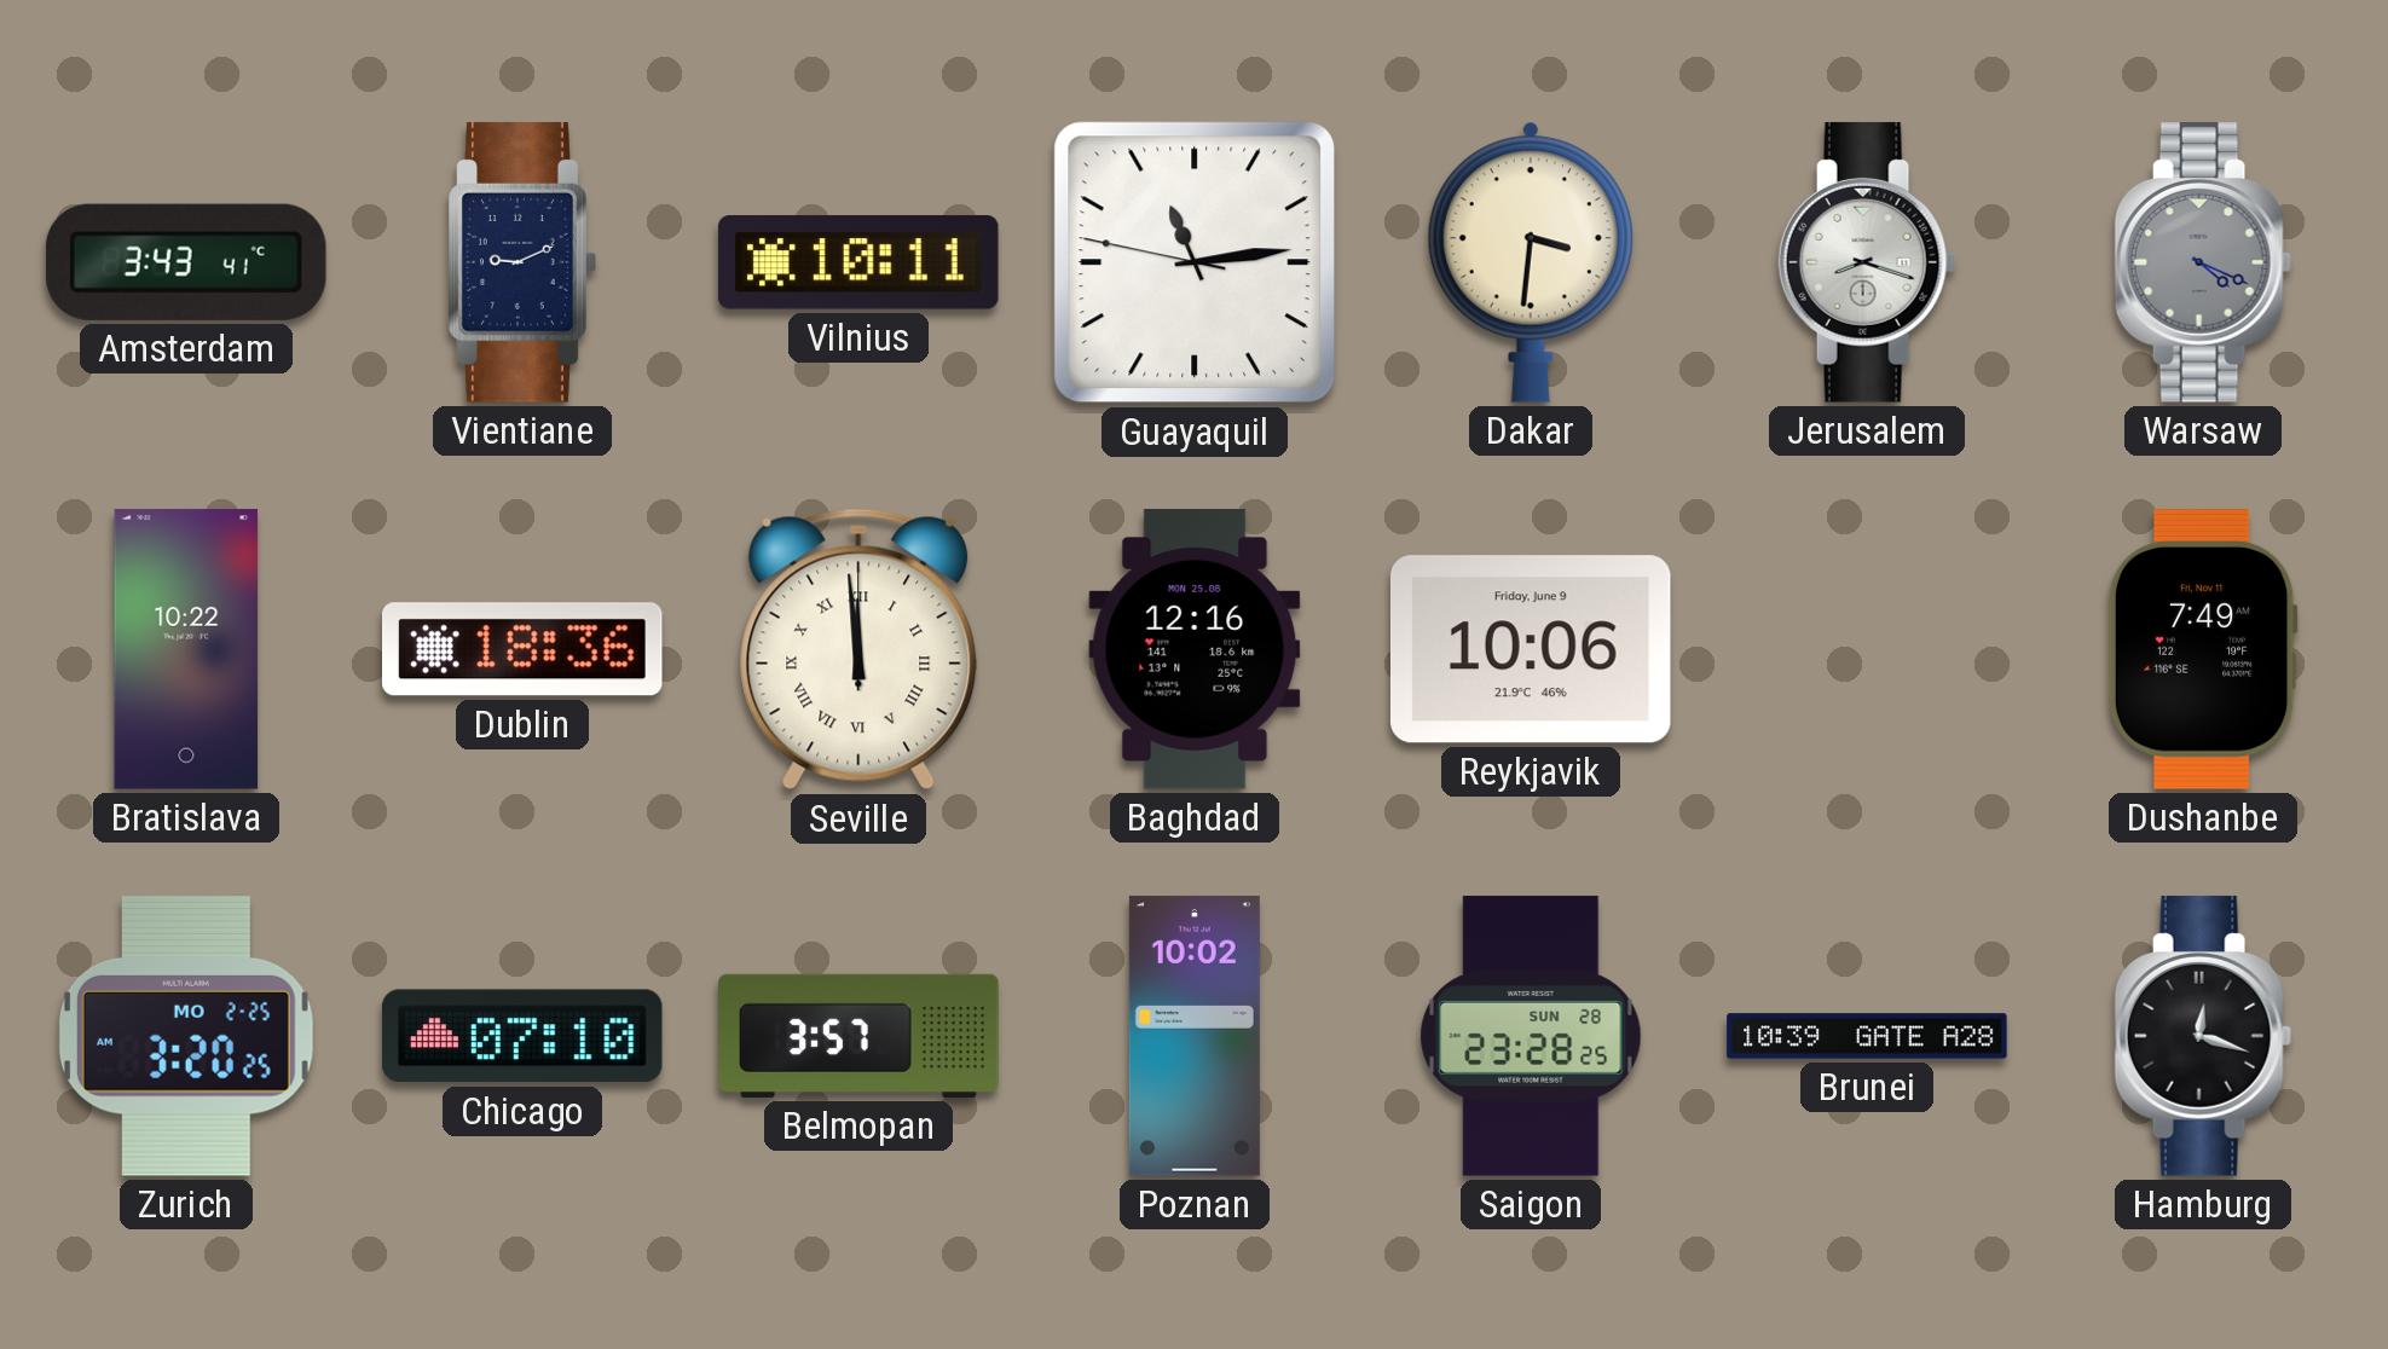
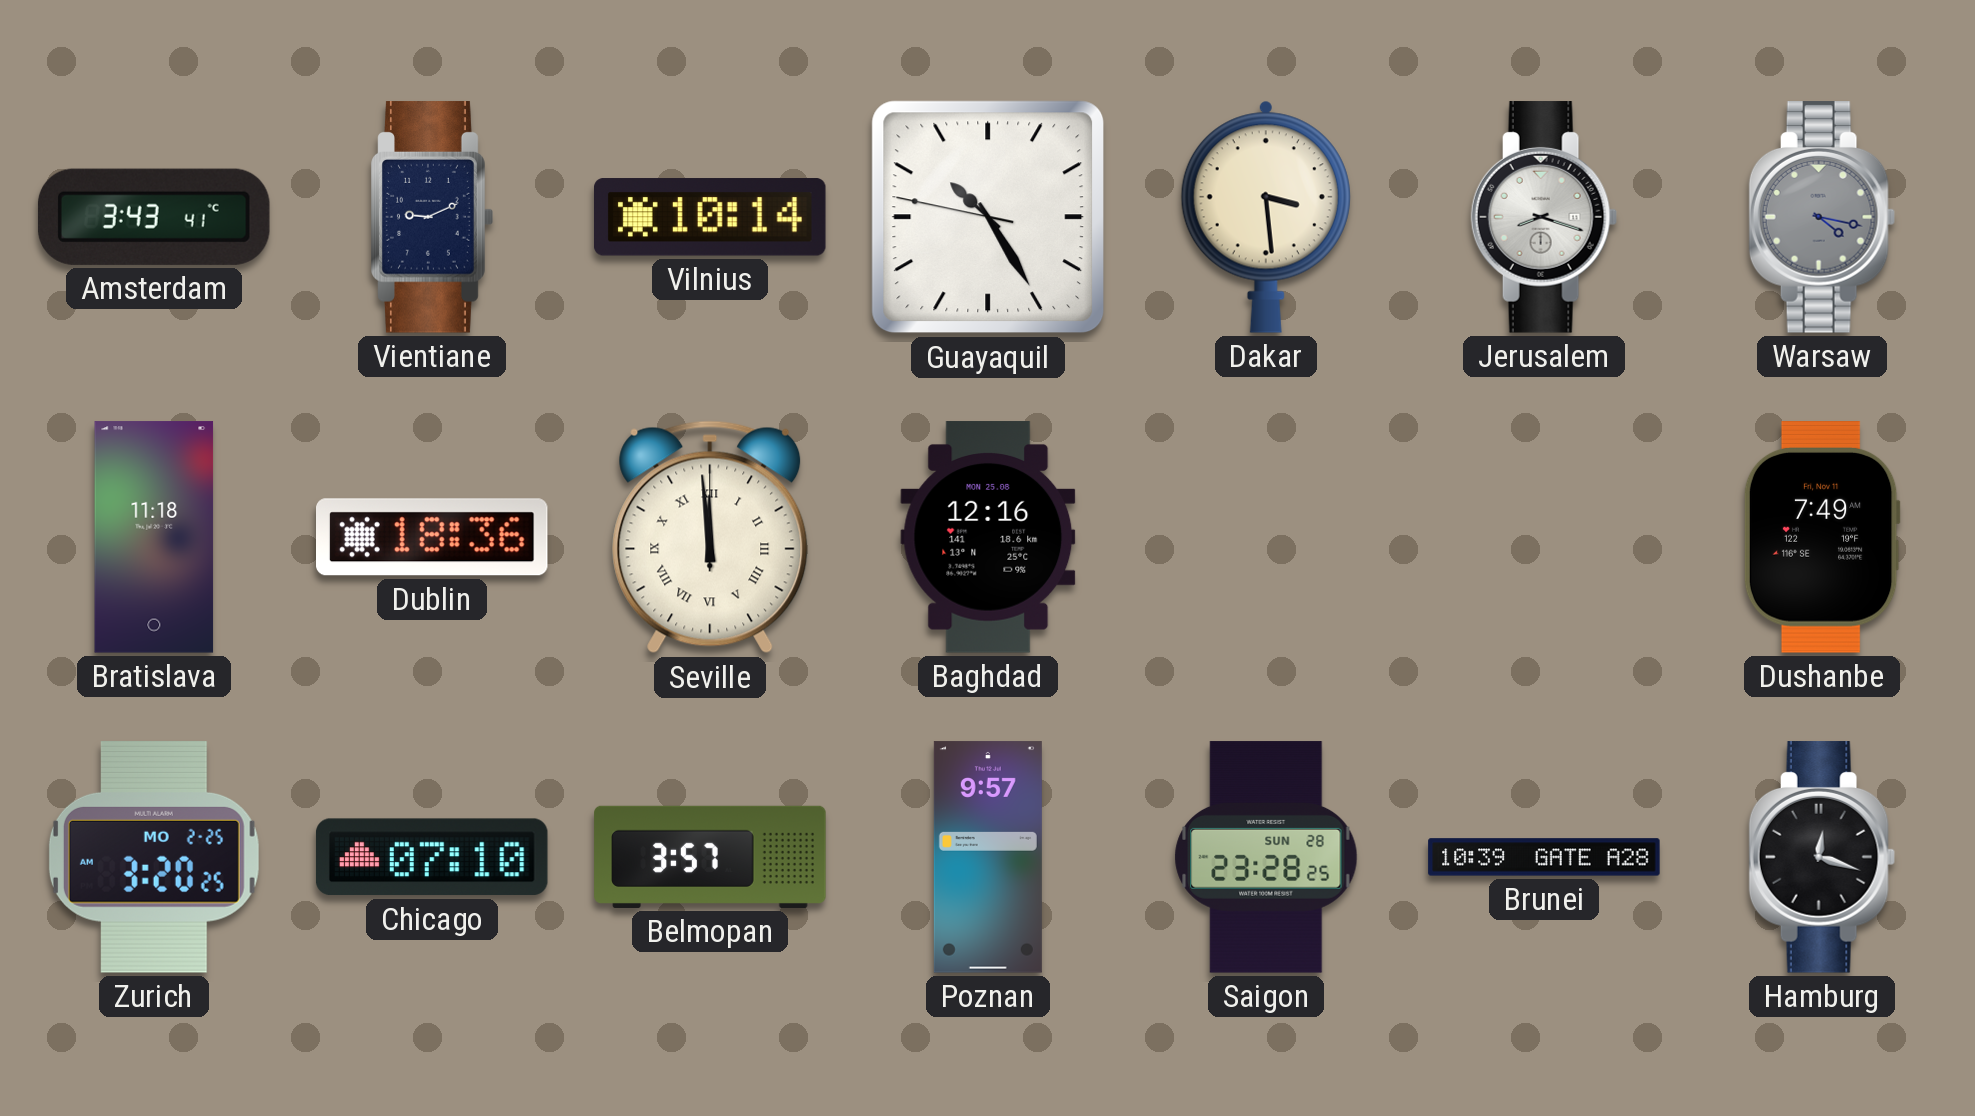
Vilnius: 10:11 -> 10:14 (711, 218)
Guayaquil: 11:13 -> 10:24 (988, 217)
Dakar: 3:31 -> 3:29 (1266, 217)
Warsaw: 4:19 -> 4:17 (1822, 217)
Bratislava: 10:22 -> 11:18 (154, 537)
Reykjavik: 10:06 -> none (1531, 649)
Poznan: 10:02 -> 9:57 (988, 857)
